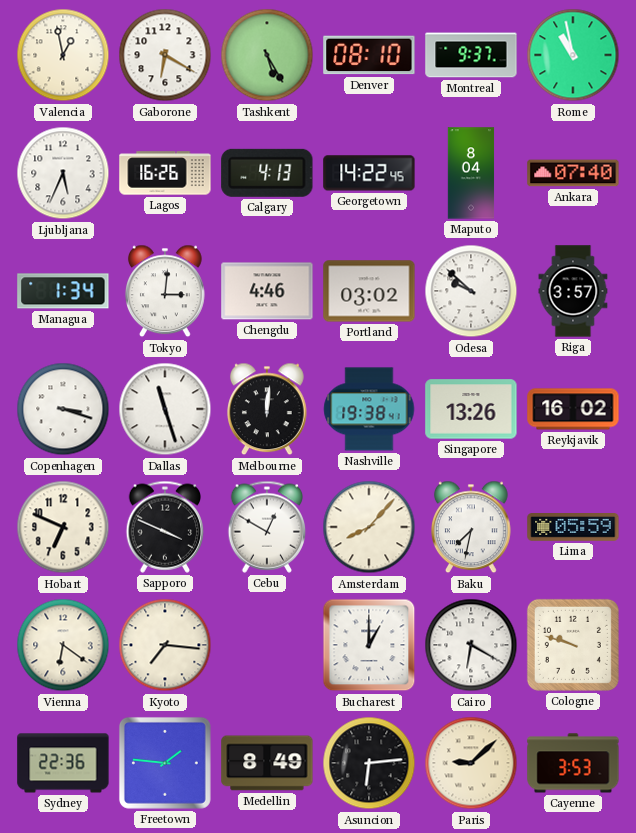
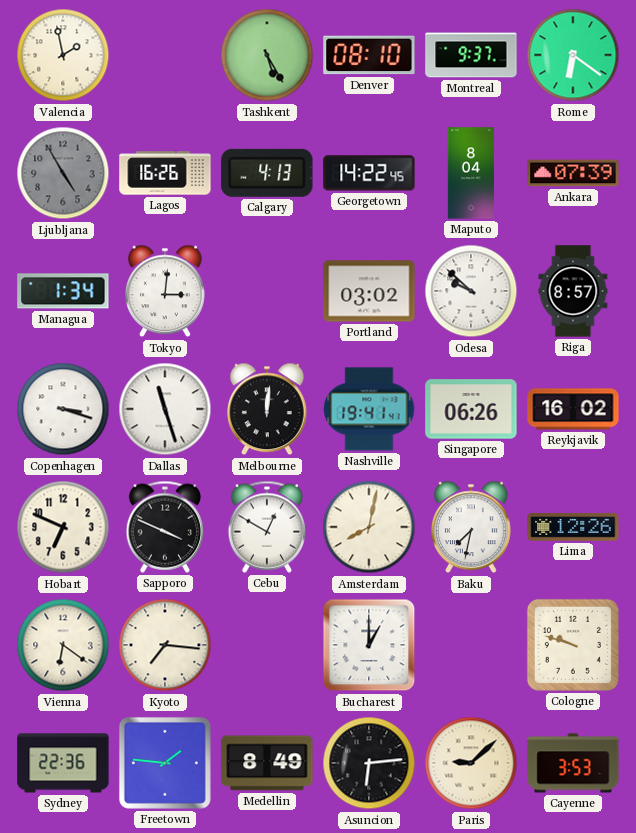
Valencia: 12:58 -> 1:58 (63, 55)
Gaborone: 6:20 -> none (165, 55)
Rome: 10:58 -> 6:21 (573, 55)
Ljubljana: 5:34 -> 4:55 (63, 173)
Ljubljana dial: white -> grey (63, 173)
Ankara: 07:40 -> 07:39 (573, 173)
Chengdu: 4:46 -> none (267, 291)
Riga: 3:57 -> 8:57 (573, 291)
Nashville: 19:38 -> 19:41 (369, 409)
Singapore: 13:26 -> 06:26 (471, 409)
Amsterdam: 8:07 -> 8:02 (369, 527)
Lima: 05:59 -> 12:26 (573, 528)
Cairo: 6:20 -> none (471, 645)
